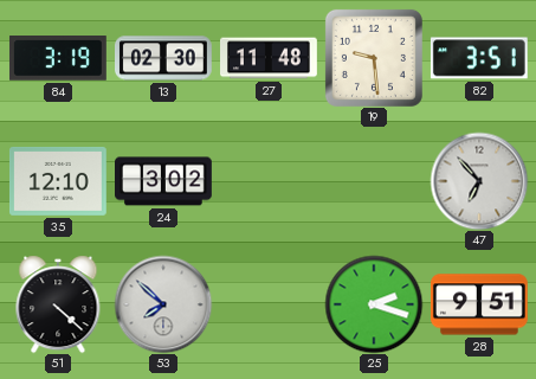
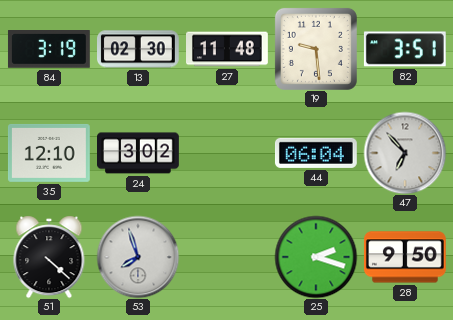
44: none -> 06:04 (316, 153)
53: 7:52 -> 7:57 (138, 257)
28: 9:51 -> 9:50 (405, 257)
